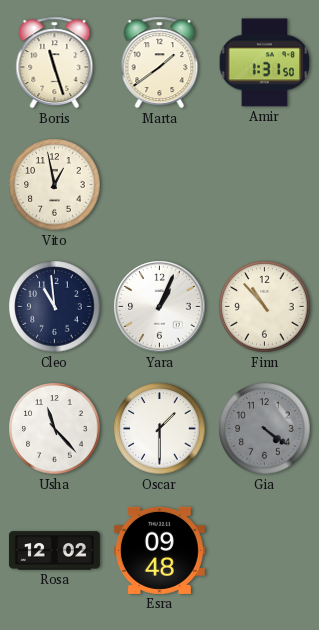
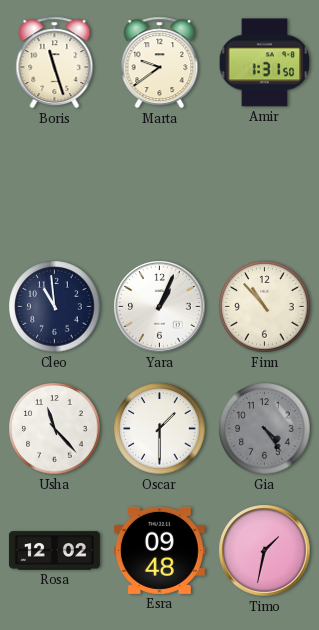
Marta: 1:39 -> 9:39 (160, 63)
Vito: 12:58 -> none (55, 185)
Gia: 4:21 -> 4:24 (265, 429)
Timo: none -> 1:32 (265, 551)
